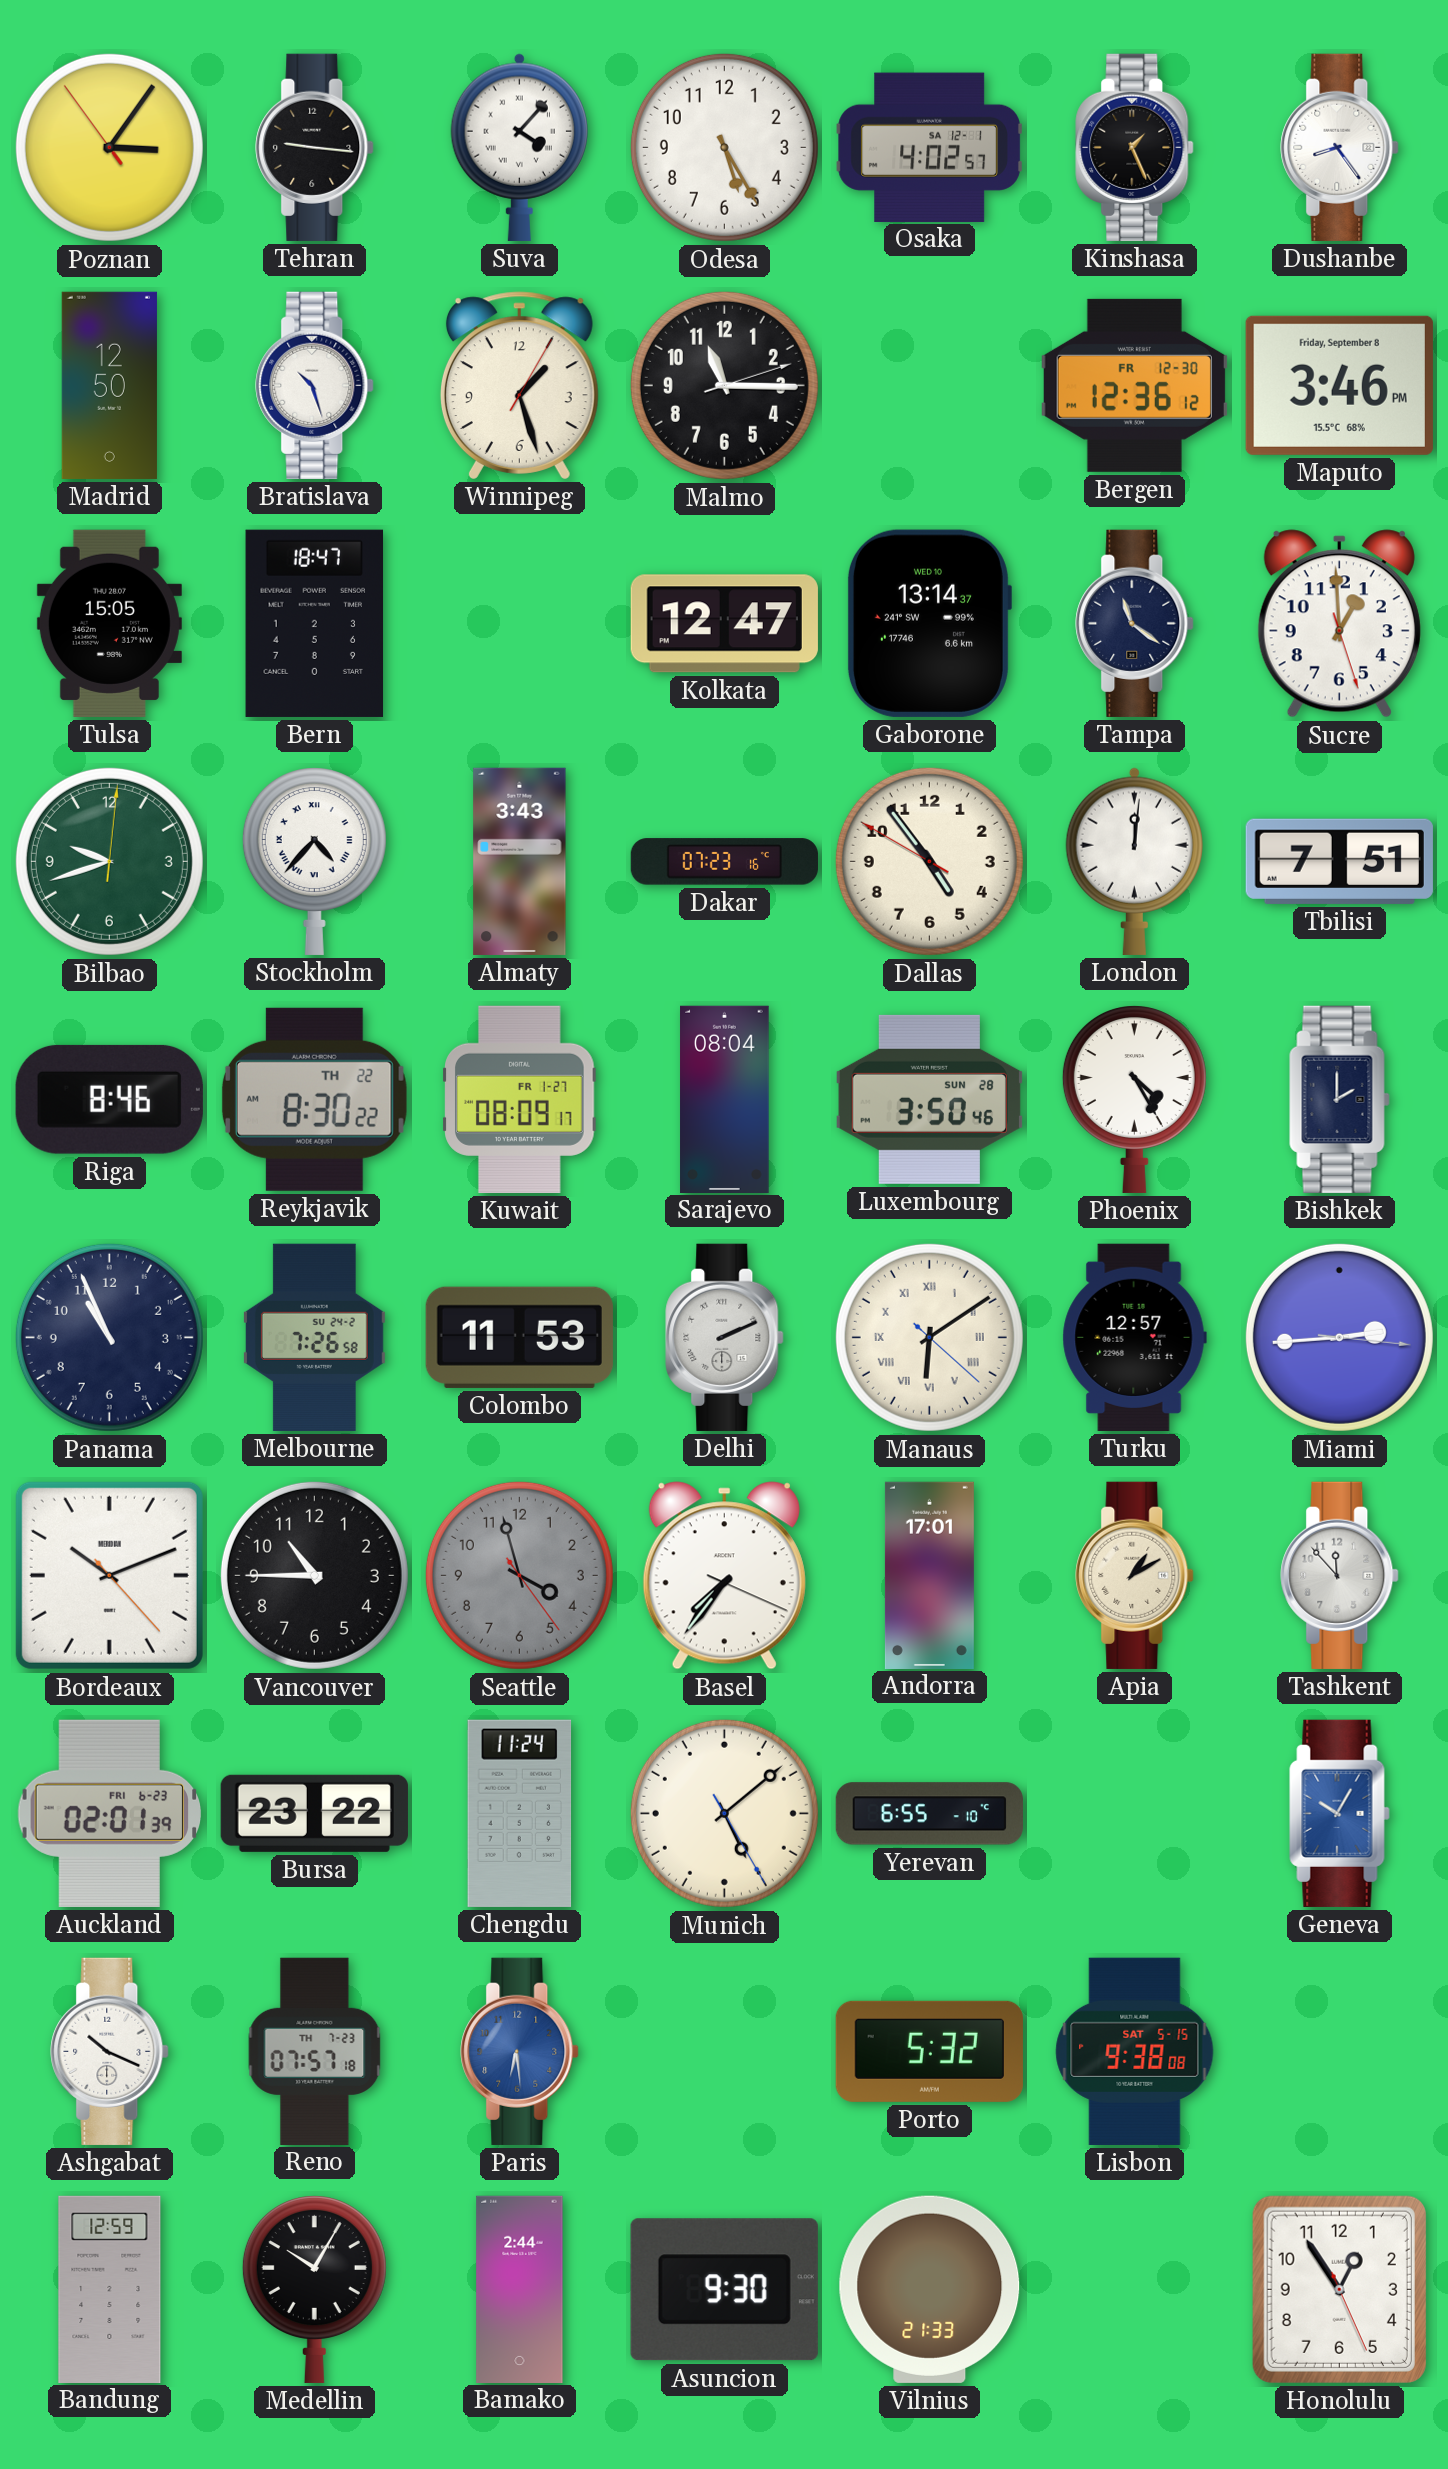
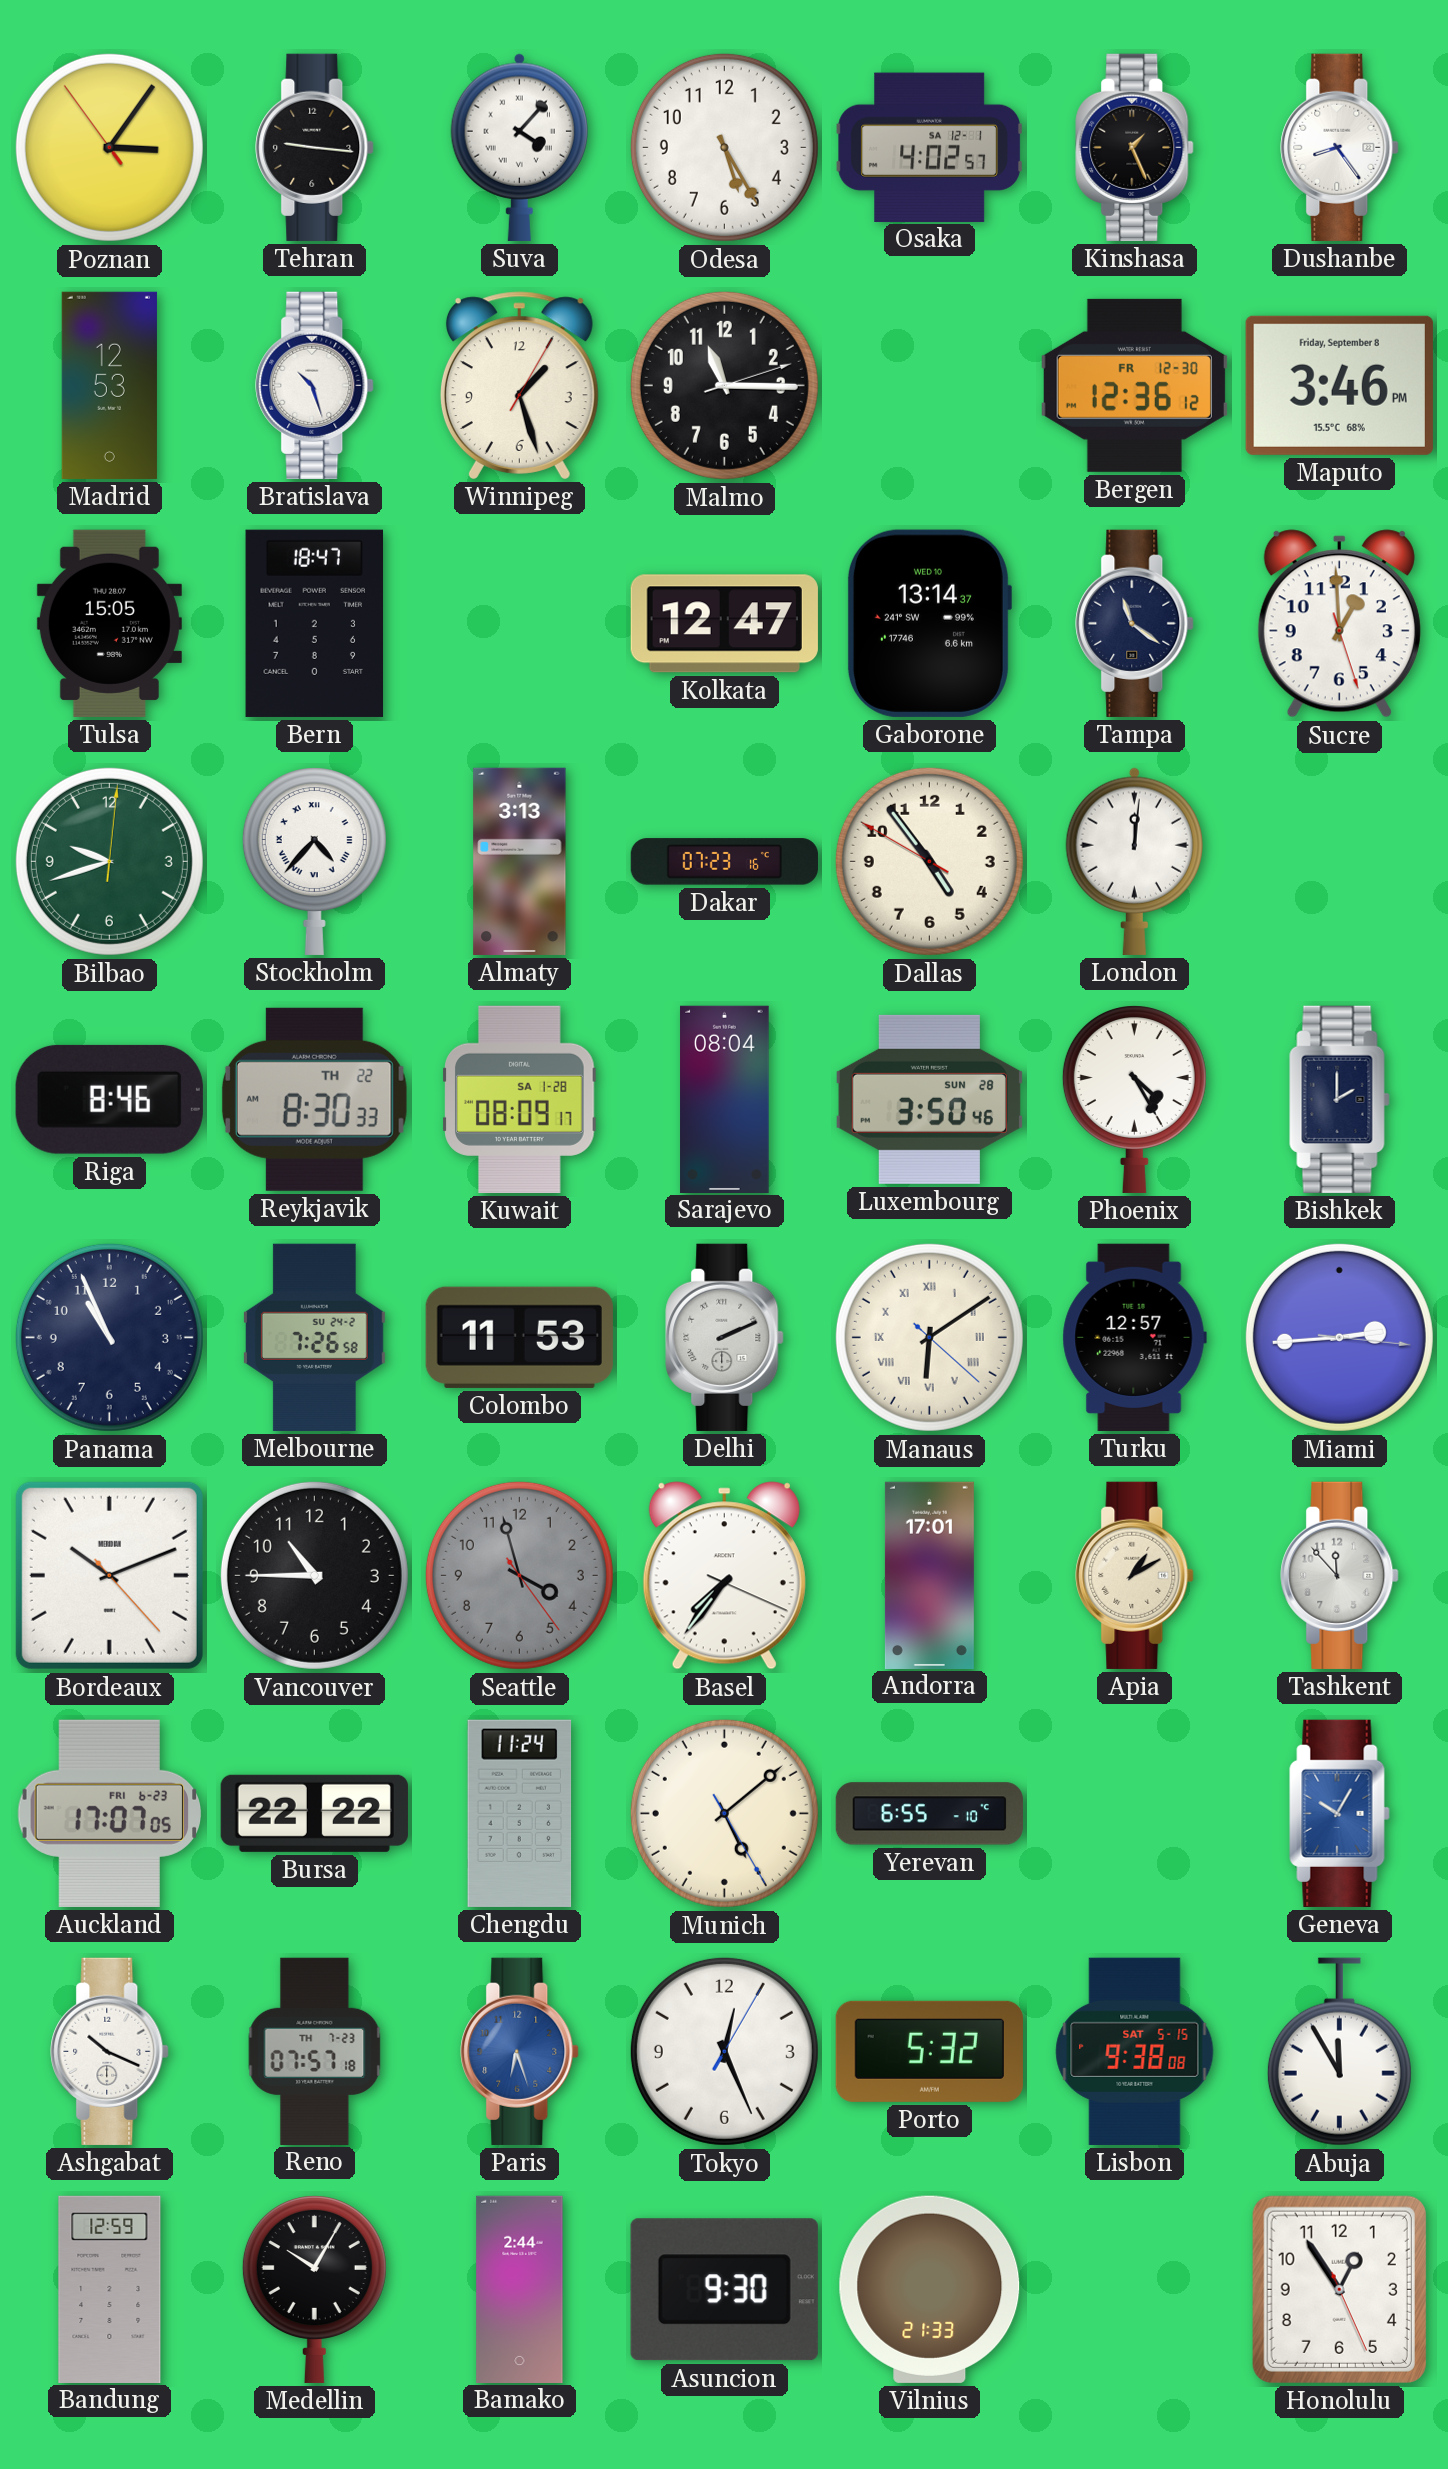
Madrid: 12:50 -> 12:53 (109, 385)
Almaty: 3:43 -> 3:13 (520, 861)
Tbilisi: 7:51 -> none (1339, 861)
Reykjavik: 8:30:22 -> 8:30:33 (314, 1099)
Kuwait date: FR 1-27 -> SA 1-28 (520, 1099)
Auckland: 02:01 -> 17:07 (109, 1813)
Bursa: 23:22 -> 22:22 (314, 1813)
Paris: 6:29 -> 6:27 (520, 2051)
Tokyo: none -> 12:26 (724, 2051)
Abuja: none -> 11:55 (1339, 2052)
